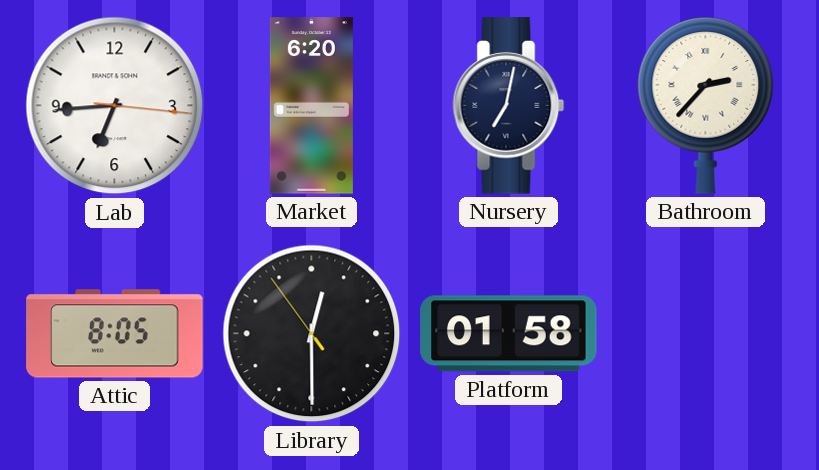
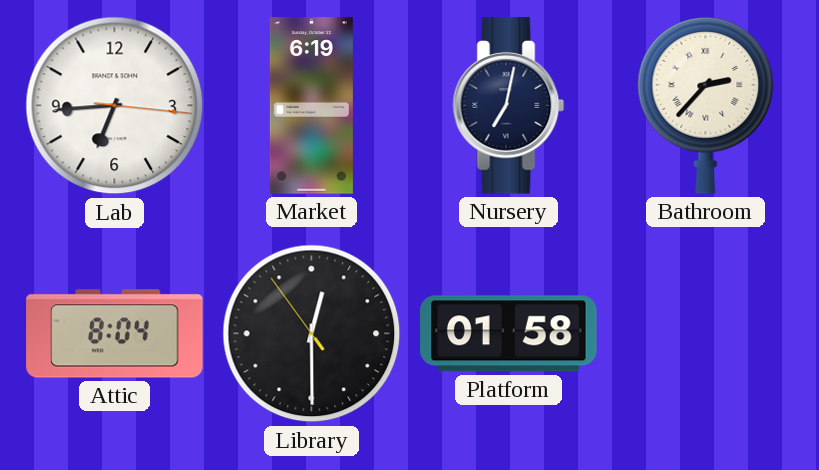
Market: 6:20 -> 6:19 (311, 106)
Attic: 8:05 -> 8:04 (115, 334)
